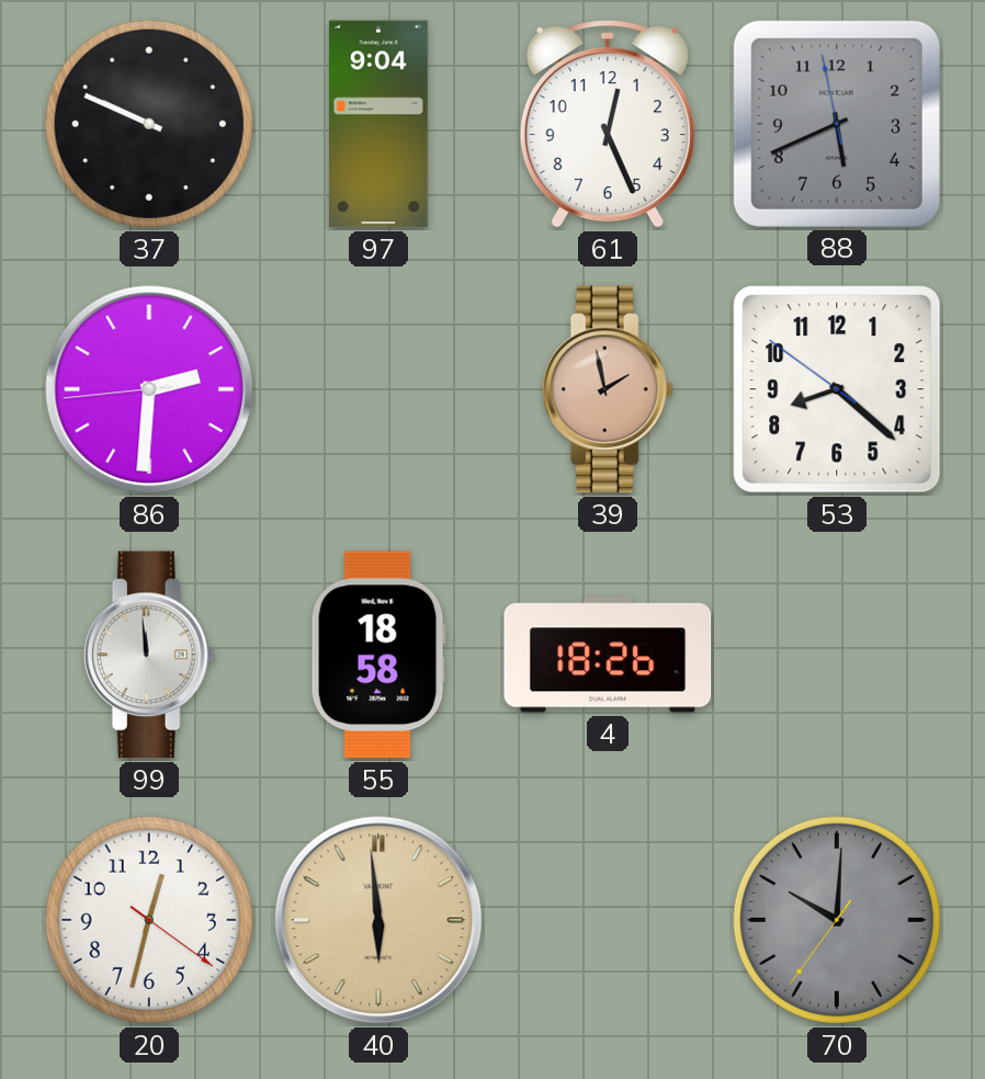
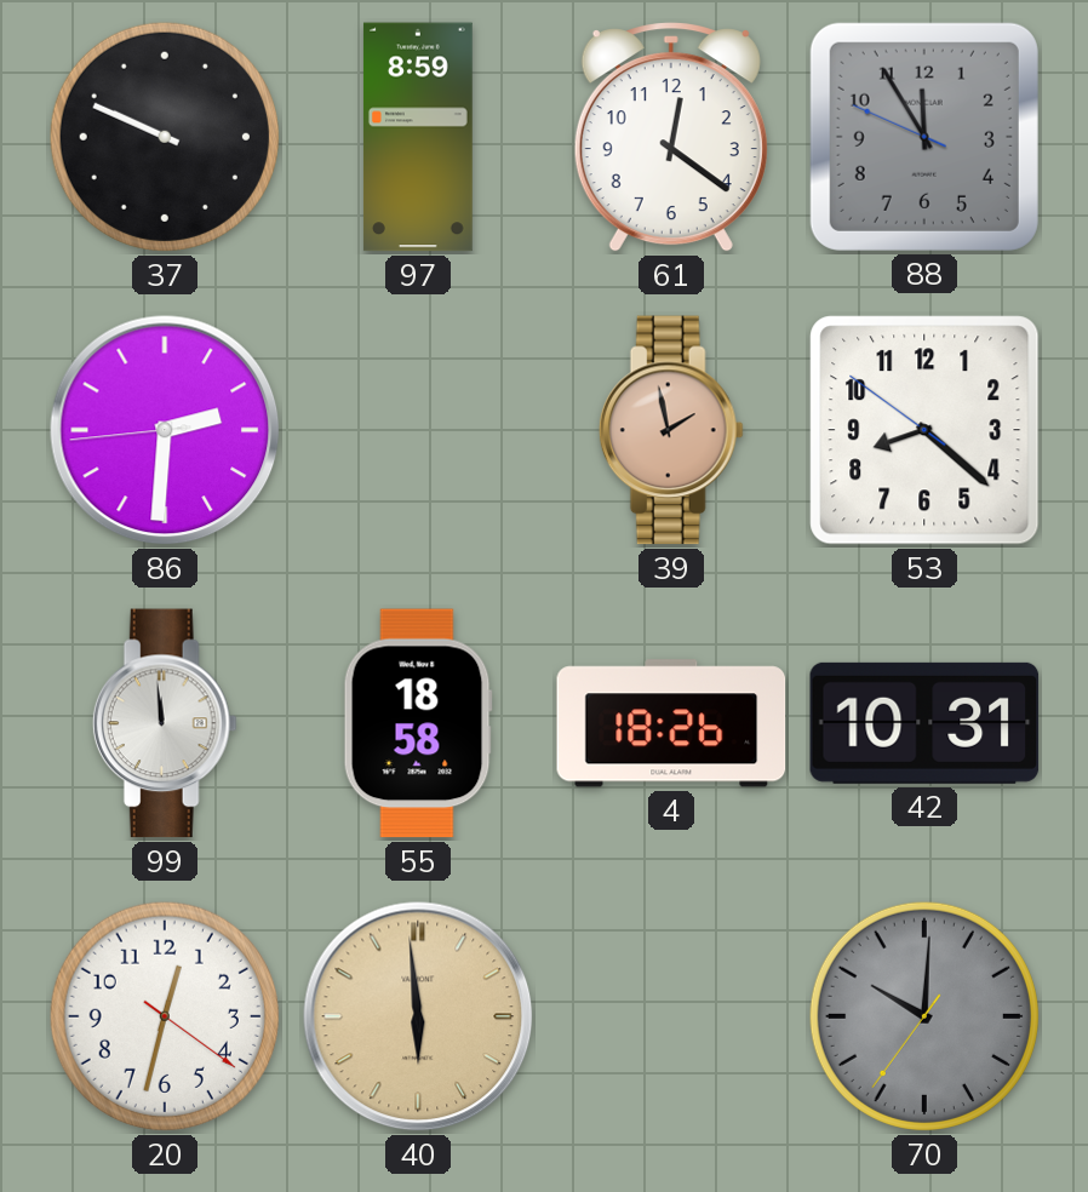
97: 9:04 -> 8:59 (418, 137)
61: 12:26 -> 12:21 (671, 137)
88: 5:40 -> 11:54 (924, 137)
42: none -> 10:31 (924, 723)
